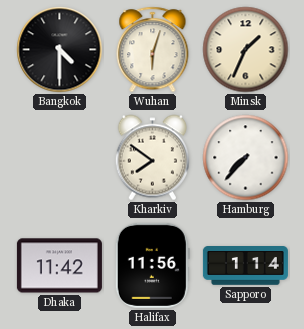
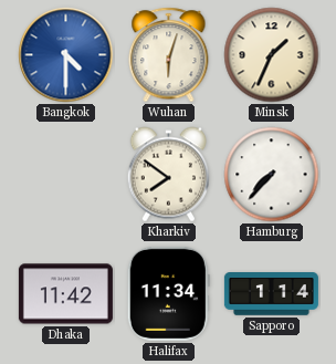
Bangkok dial: black -> blue (66, 55)
Halifax: 11:56 -> 11:34 (168, 293)
